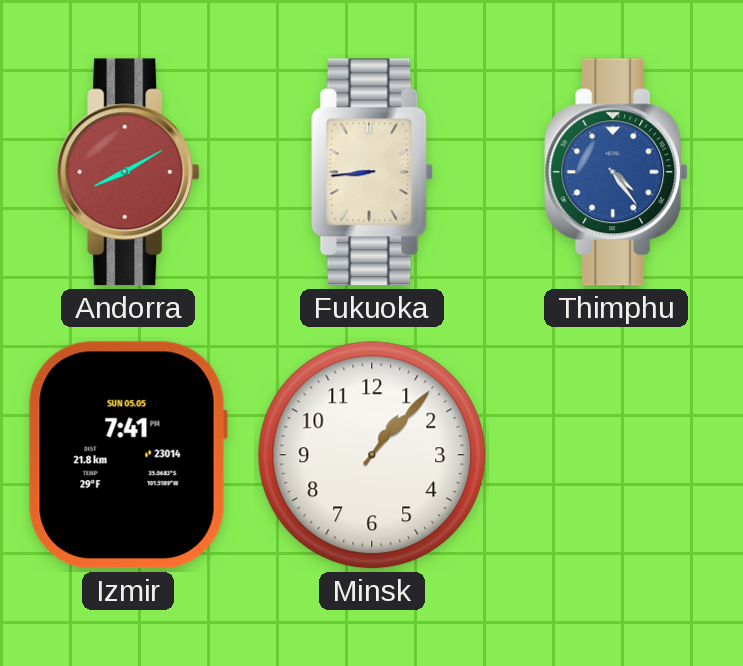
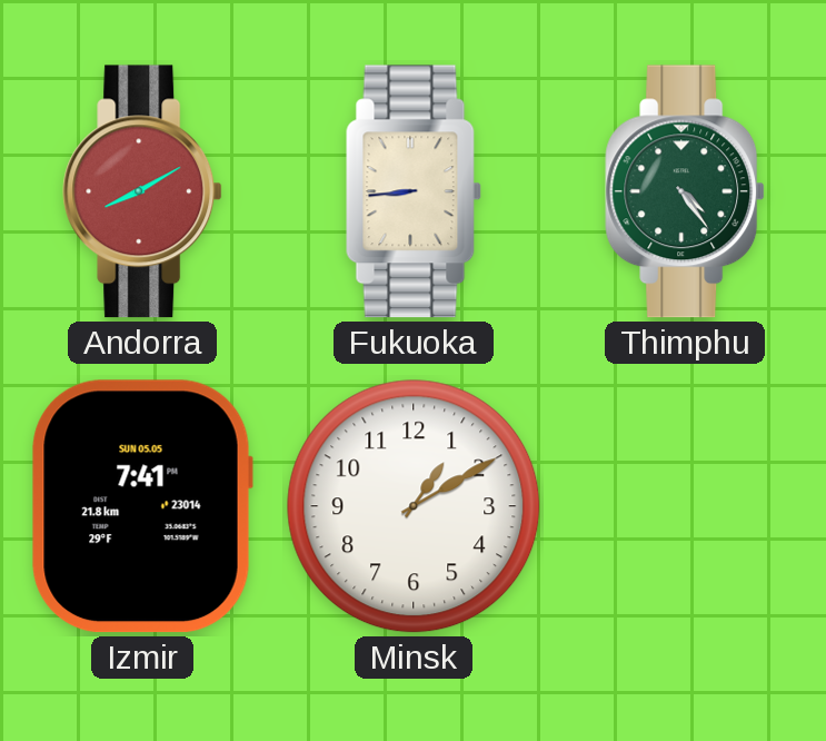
Thimphu dial: blue -> green (685, 191)
Minsk: 1:07 -> 1:10 (414, 506)
